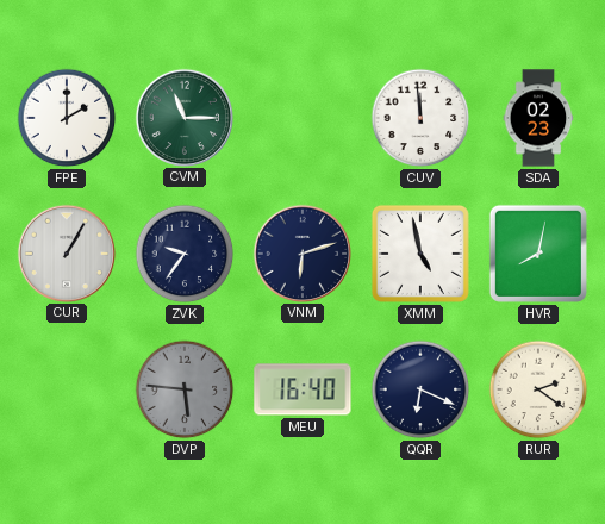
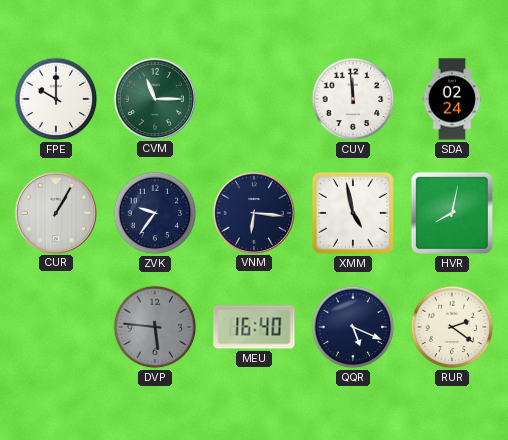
FPE: 2:00 -> 10:00 (56, 99)
SDA: 02:23 -> 02:24 (452, 99)
VNM: 6:12 -> 6:16 (253, 212)
QQR: 6:19 -> 5:19 (353, 327)
